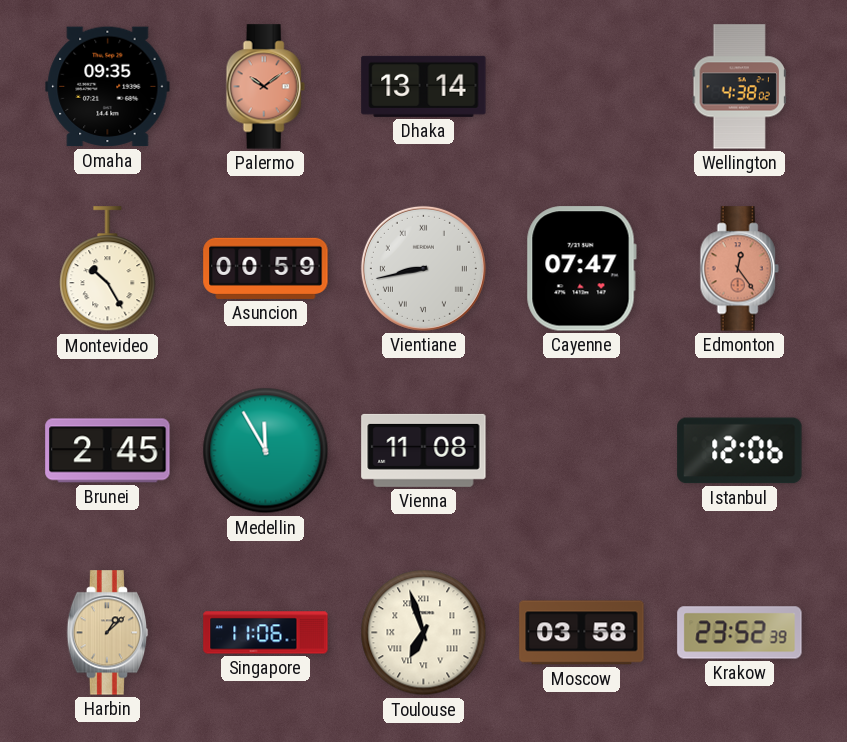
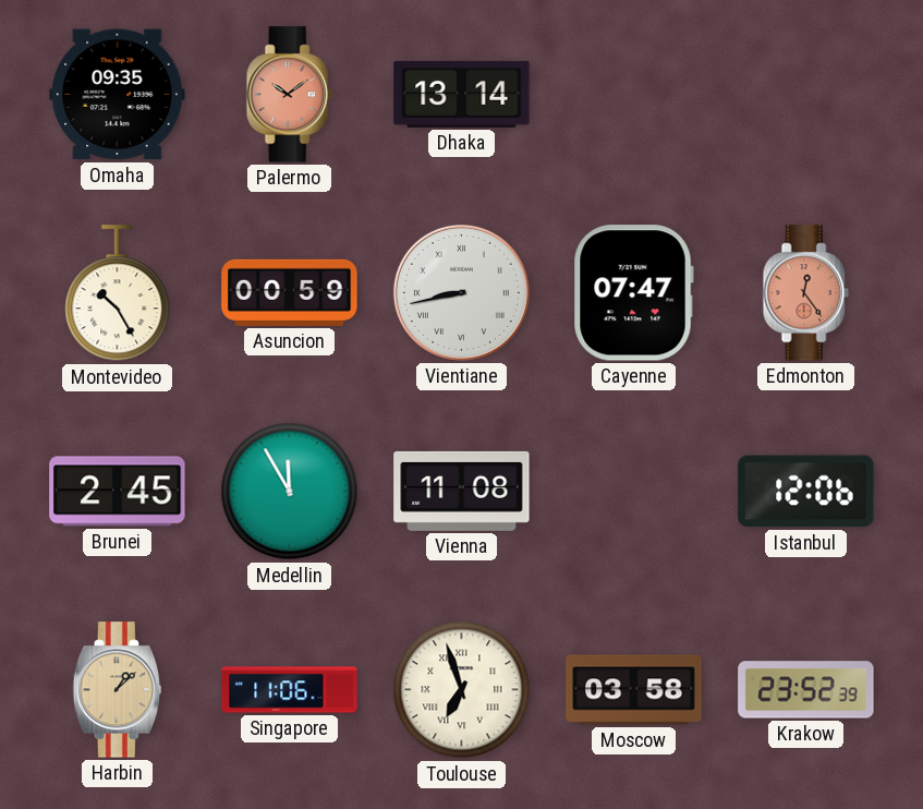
Wellington: 4:38 -> none (740, 87)
